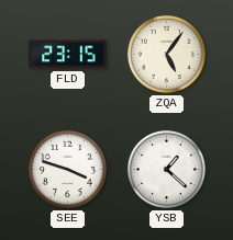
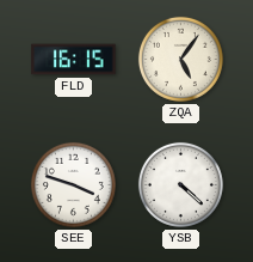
FLD: 23:15 -> 16:15 (74, 60)
YSB: 1:22 -> 4:22 (180, 184)
